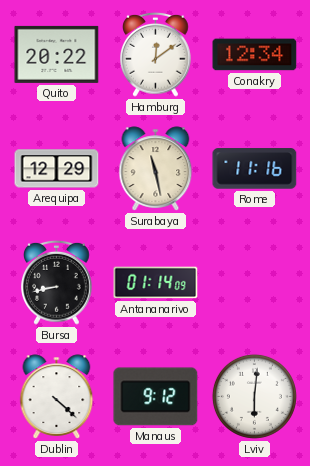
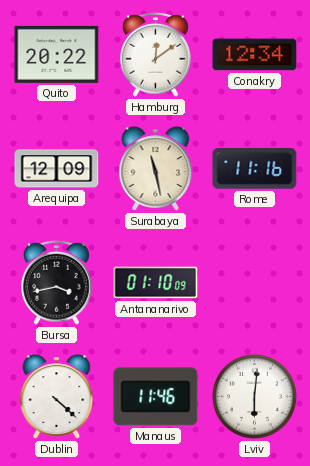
Arequipa: 12:29 -> 12:09 (57, 169)
Bursa: 8:43 -> 3:43 (57, 282)
Antananarivo: 01:14 -> 01:10 (156, 283)
Manaus: 9:12 -> 11:46 (156, 397)
